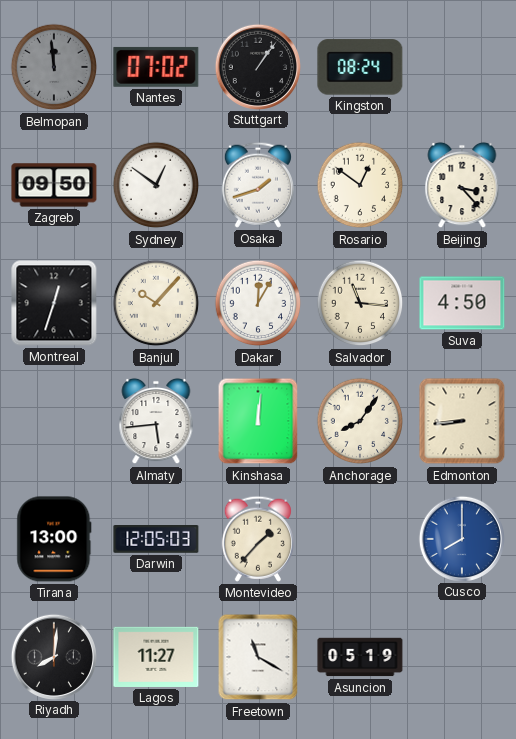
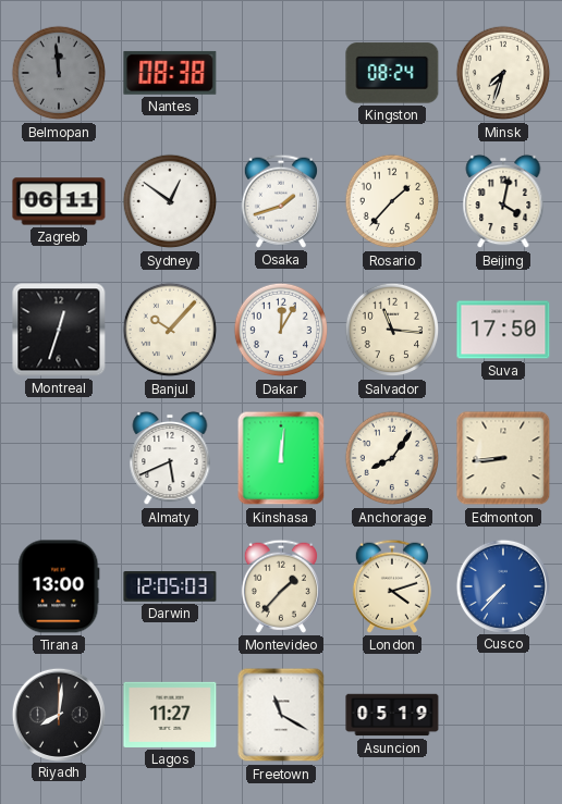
Nantes: 07:02 -> 08:38 (170, 73)
Stuttgart: 1:06 -> none (257, 66)
Minsk: none -> 7:33 (503, 73)
Zagreb: 09:50 -> 06:11 (59, 201)
Rosario: 12:51 -> 1:37 (392, 201)
Beijing: 3:23 -> 4:02 (503, 201)
Suva: 4:50 -> 17:50 (503, 330)
Almaty: 5:44 -> 5:41 (170, 458)
London: none -> 4:12 (392, 586)
Cusco: 8:00 -> 7:37 (502, 585)
